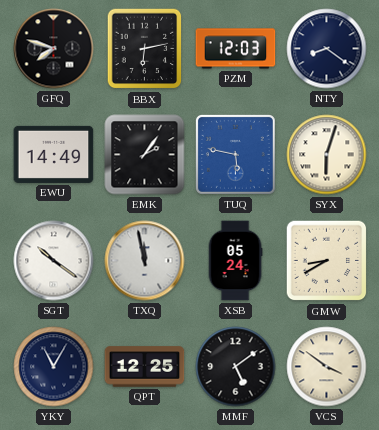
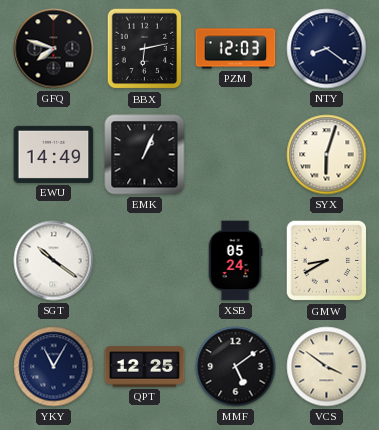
EMK: 2:06 -> 1:04 (145, 155)
TUQ: 5:47 -> none (235, 154)
TXQ: 11:58 -> none (145, 261)
